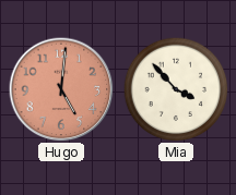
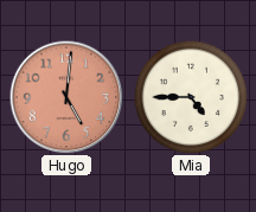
Mia: 3:53 -> 4:45 (191, 97)
